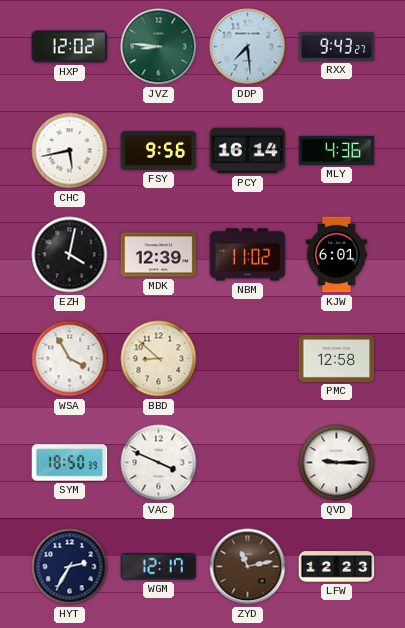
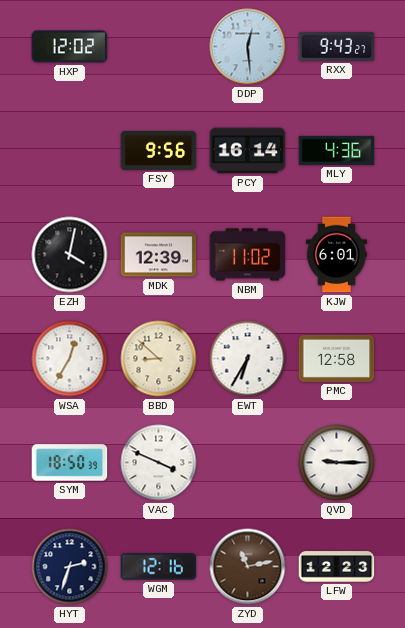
JVZ: 8:46 -> none (159, 47)
DDP: 7:29 -> 12:29 (248, 47)
CHC: 5:43 -> none (70, 151)
WSA: 3:55 -> 12:35 (70, 359)
EWT: none -> 6:35 (248, 359)
HYT: 2:35 -> 2:33 (70, 567)
WGM: 12:17 -> 12:16 (159, 567)
